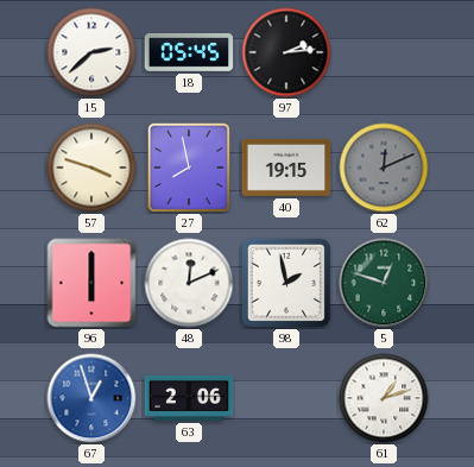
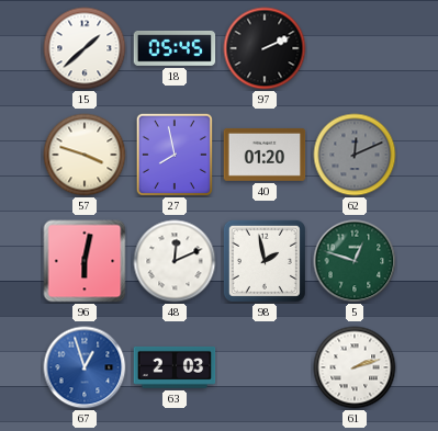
15: 2:38 -> 1:38 (85, 48)
97: 2:14 -> 2:11 (265, 48)
40: 19:15 -> 01:20 (265, 155)
96: 6:00 -> 6:02 (85, 261)
63: 2:06 -> 2:03 (175, 367)
61: 1:12 -> 2:12 (355, 367)
